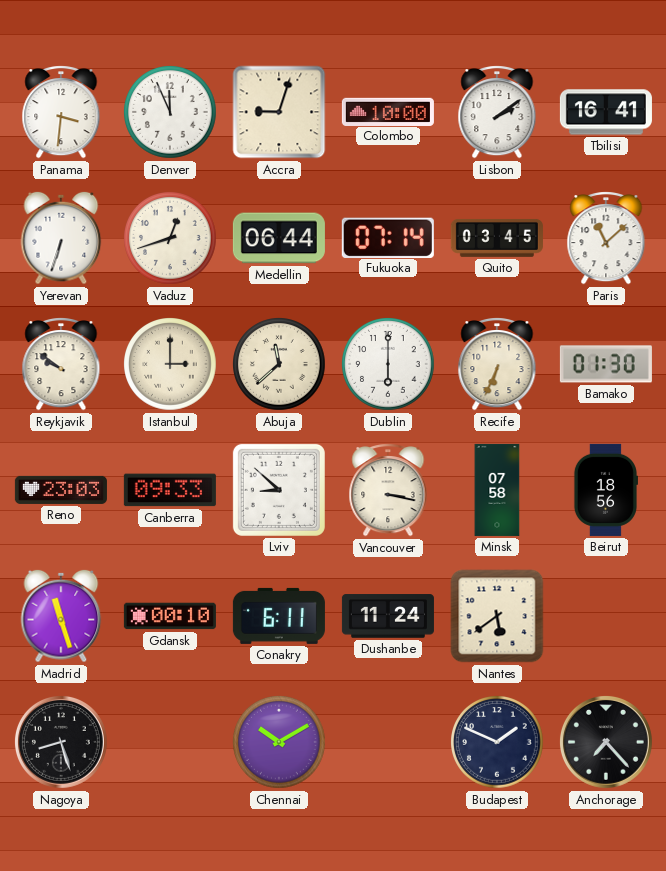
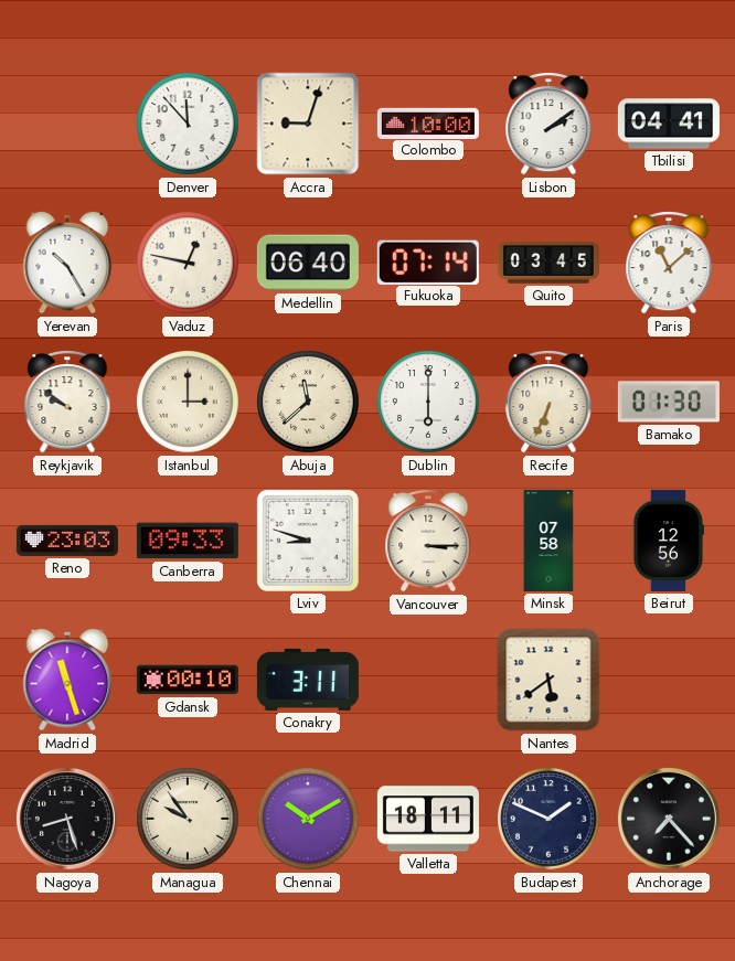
Panama: 3:31 -> none (61, 113)
Denver: 11:56 -> 11:53 (188, 124)
Tbilisi: 16:41 -> 04:41 (669, 124)
Yerevan: 6:33 -> 10:25 (67, 263)
Vaduz: 12:42 -> 12:47 (188, 263)
Medellin: 06:44 -> 06:40 (308, 263)
Lviv: 8:52 -> 8:48 (308, 541)
Vancouver: 3:17 -> 3:15 (428, 542)
Beirut: 18:56 -> 12:56 (668, 541)
Conakry: 6:11 -> 3:11 (308, 680)
Dushanbe: 11:24 -> none (388, 616)
Managua: none -> 9:54 (188, 819)
Valletta: none -> 18:11 (428, 819)
